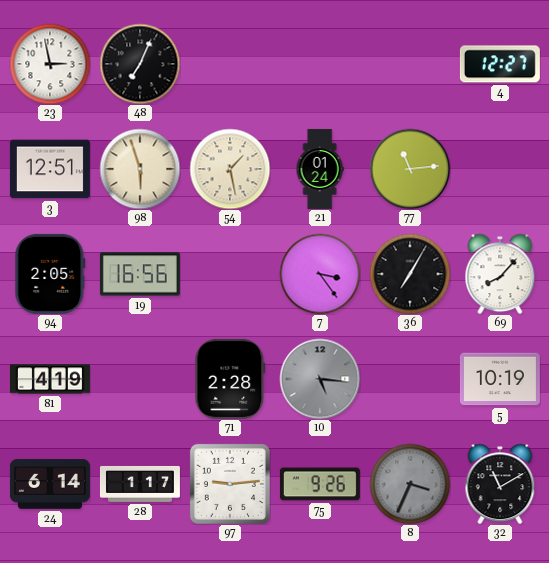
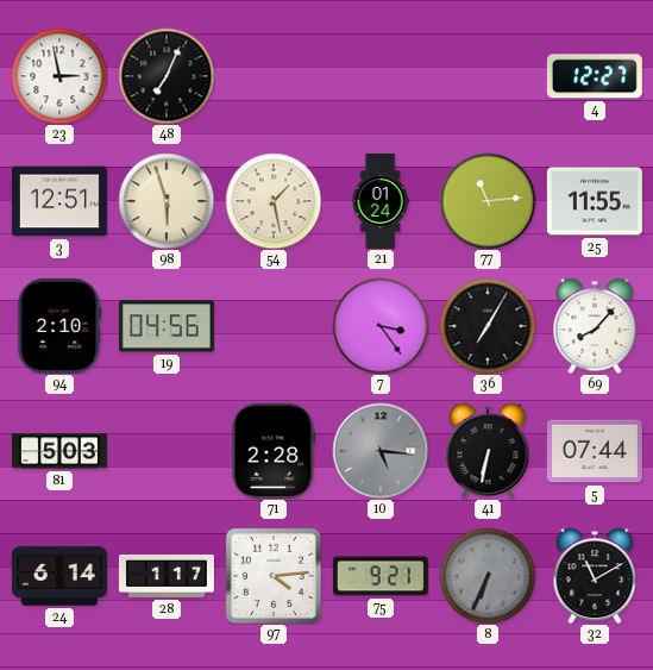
25: none -> 11:55 (595, 201)
94: 2:05 -> 2:10 (59, 326)
19: 16:56 -> 04:56 (167, 326)
81: 4:19 -> 5:03 (59, 451)
41: none -> 6:32 (488, 451)
5: 10:19 -> 07:44 (595, 451)
97: 9:14 -> 4:14 (274, 576)
75: 9:26 -> 9:21 (381, 576)
8: 3:34 -> 6:34 (488, 576)
